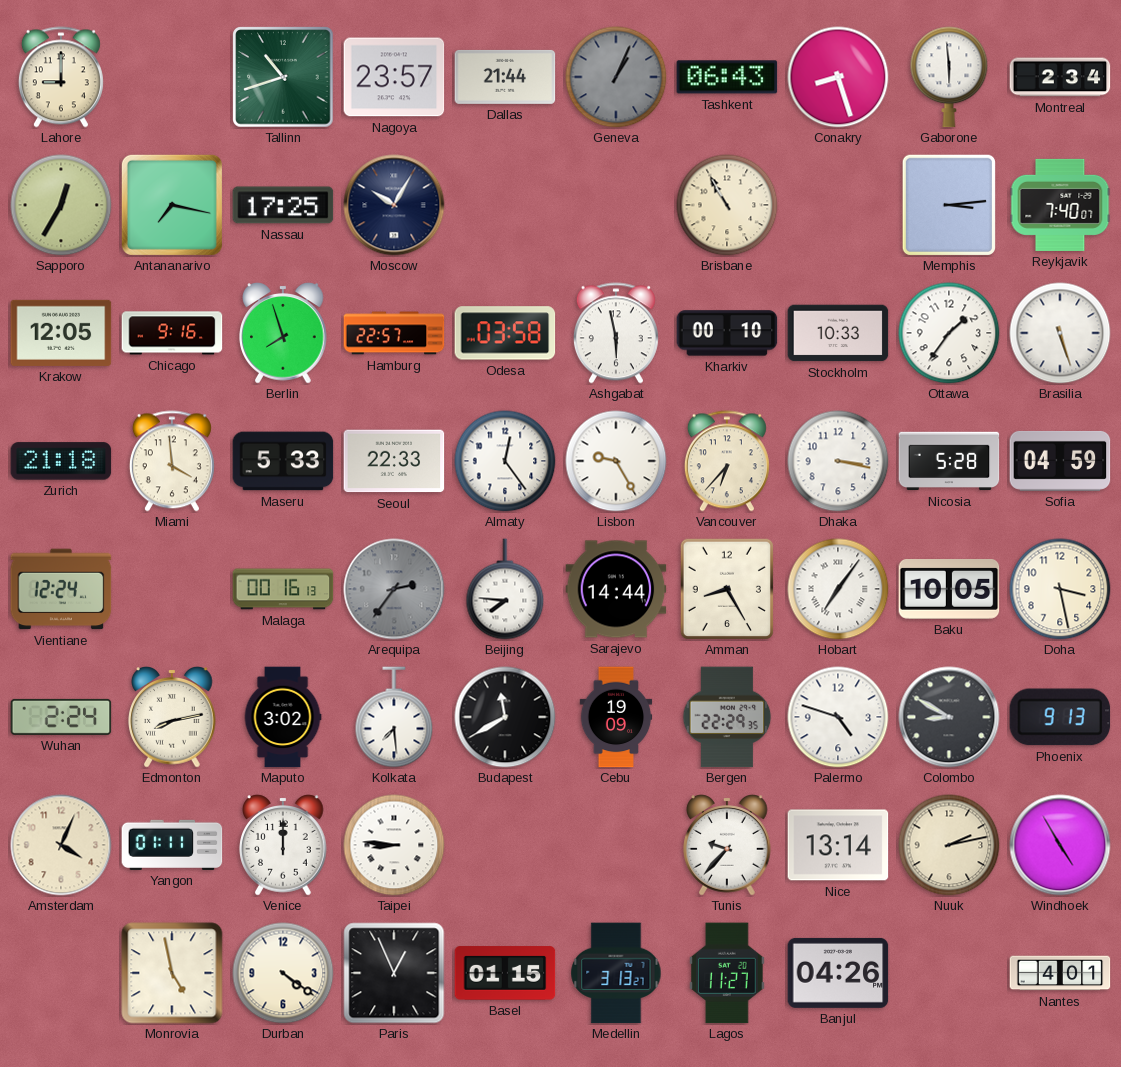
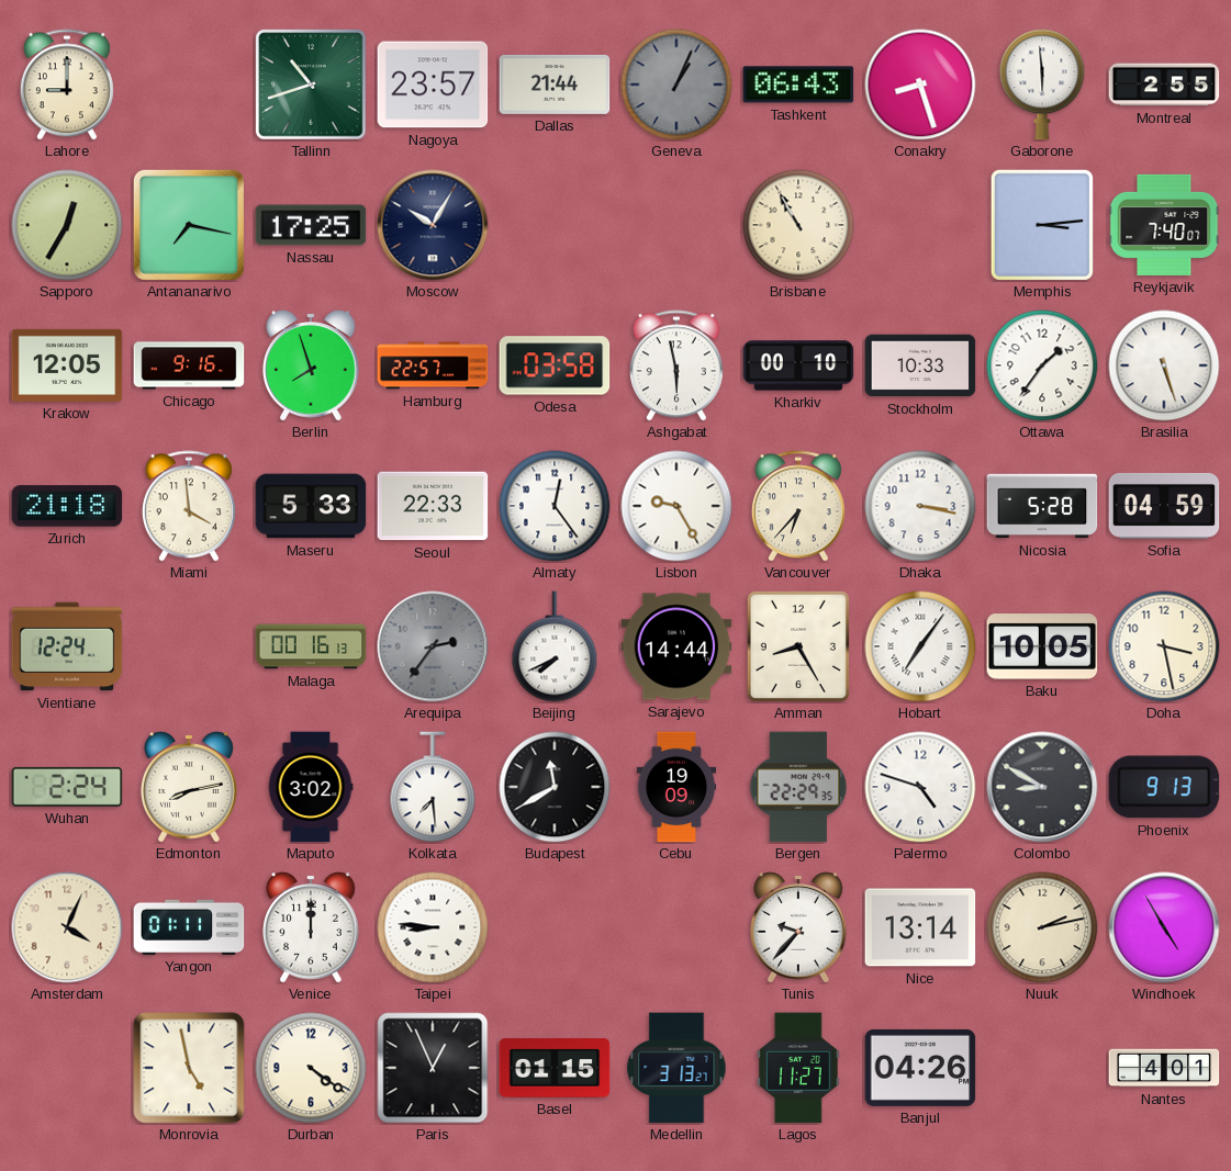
Montreal: 2:34 -> 2:55 (1164, 85)
Beijing: 7:46 -> 7:41 (555, 646)
